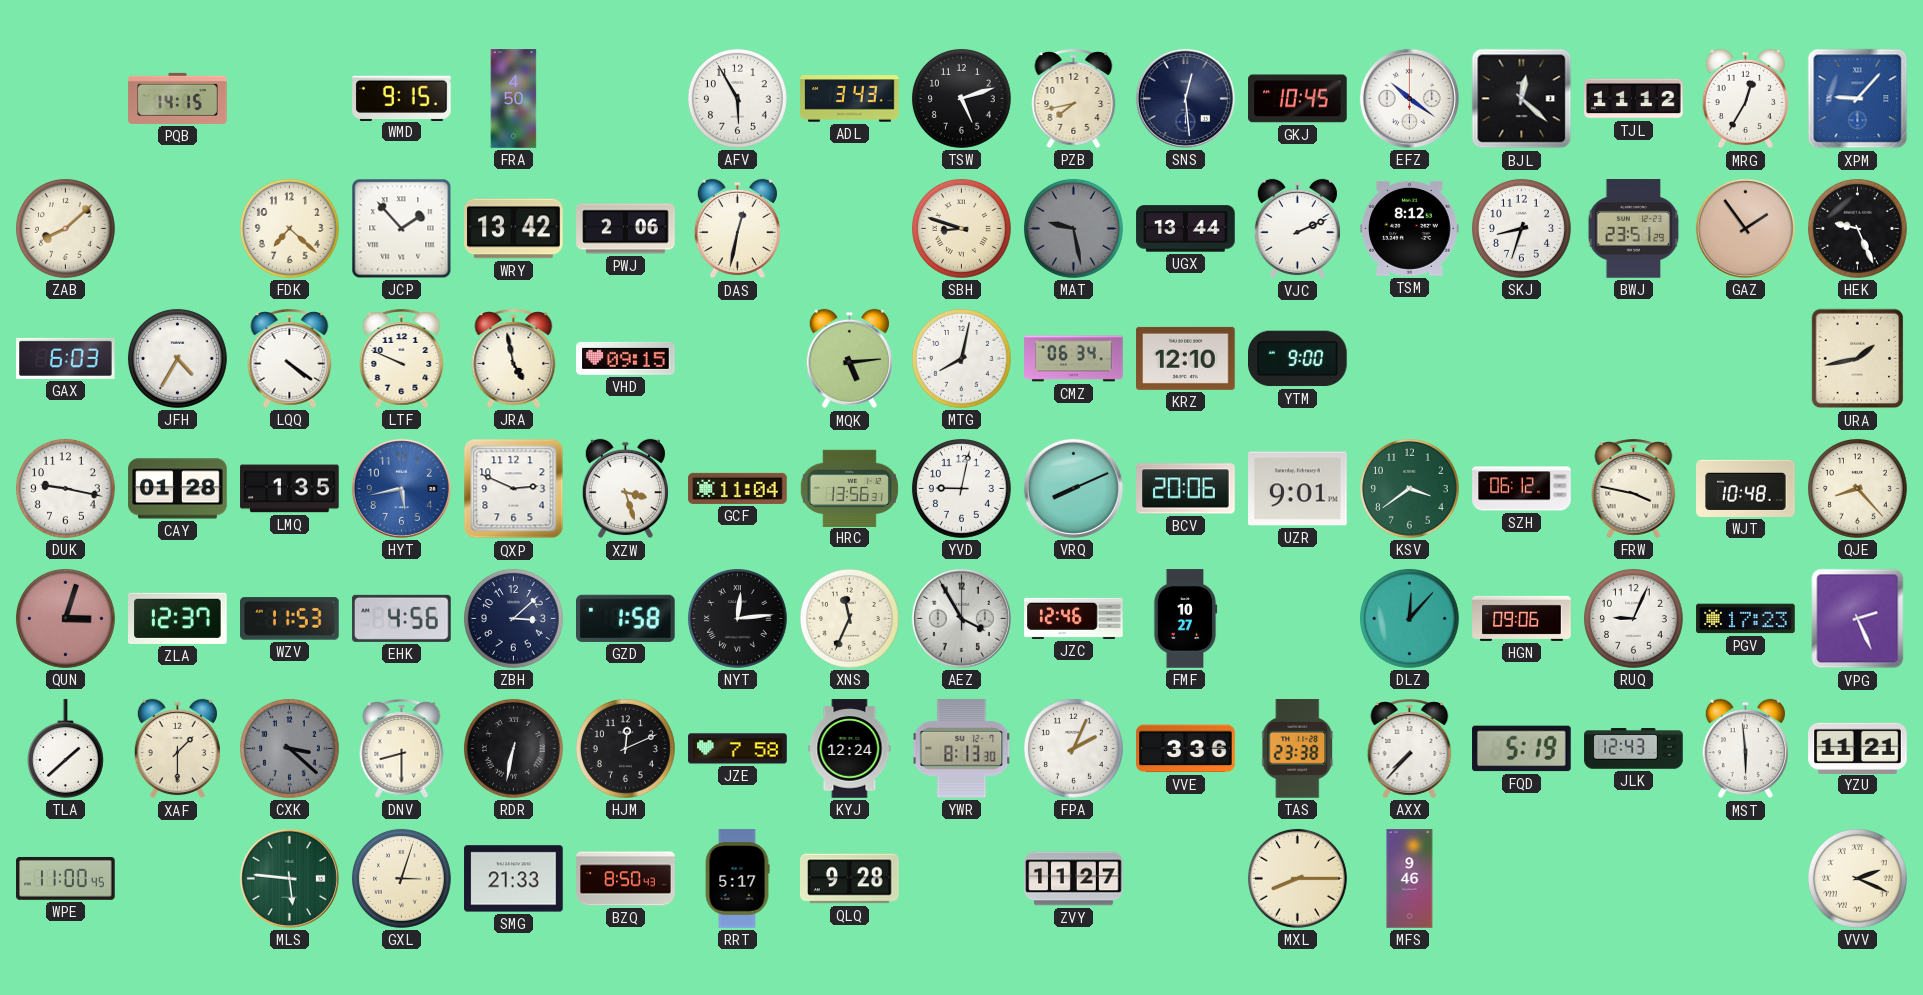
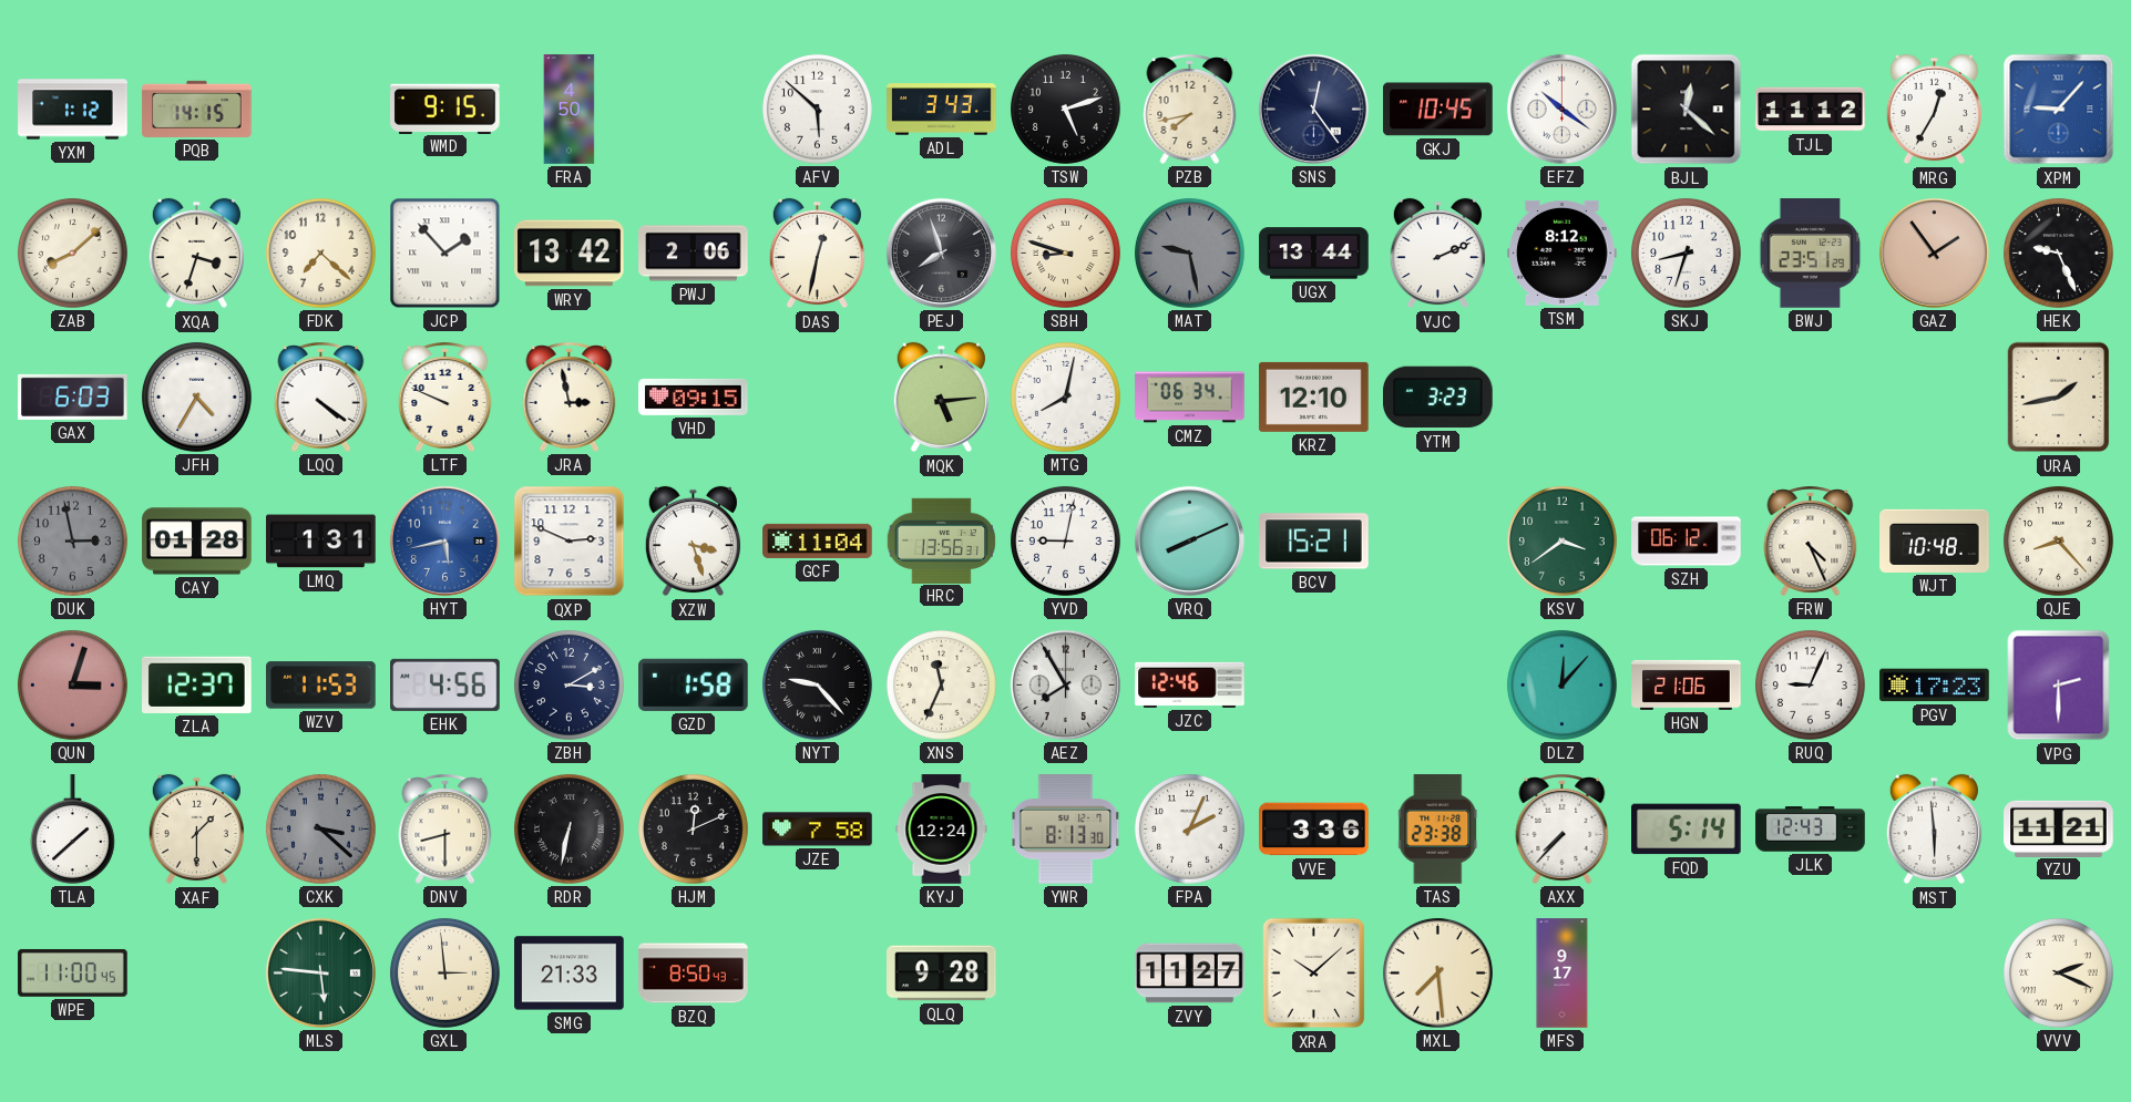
YXM: none -> 1:12 (73, 110)
AFV: 5:55 -> 5:52 (817, 109)
SNS: 12:29 -> 12:24 (1313, 109)
XQA: none -> 3:33 (196, 254)
PEJ: none -> 7:57 (941, 253)
JRA: 4:58 -> 2:58 (570, 396)
YTM: 9:00 -> 3:23 (1438, 398)
DUK: 9:17 -> 2:58 (72, 540)
DUK dial: white -> grey (72, 540)
LMQ: 1:35 -> 1:31 (321, 542)
BCV: 20:06 -> 15:21 (1314, 542)
UZR: 9:01 -> none (1298, 489)
FRW: 3:47 -> 4:26 (1811, 540)
ZBH: 3:08 -> 3:10 (568, 684)
NYT: 12:14 -> 9:23 (817, 684)
AEZ: 3:55 -> 7:55 (1065, 684)
FMF: 10:27 -> none (1185, 619)
HGN: 09:06 -> 21:06 (1687, 684)
VPG: 2:26 -> 2:30 (2059, 686)
FQD: 5:19 -> 5:14 (1687, 830)
GXL: 3:03 -> 2:59 (444, 972)
RRT: 5:17 -> none (737, 879)
XRA: none -> 10:08 (1314, 974)
MXL: 8:15 -> 7:29 (1437, 972)
MFS: 9:46 -> 9:17 (1563, 974)
